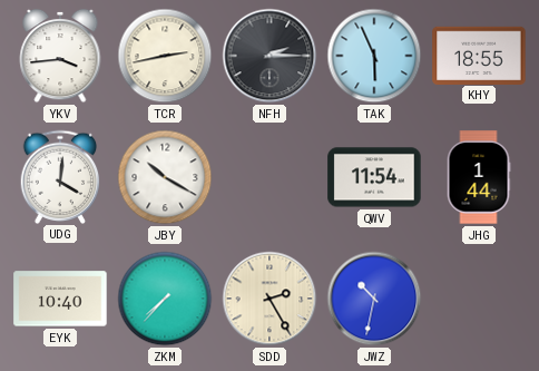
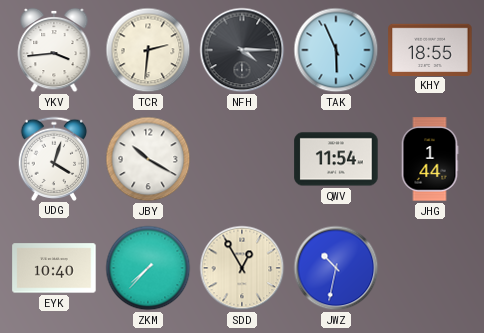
TCR: 2:43 -> 2:31 (148, 50)
NFH: 2:15 -> 4:15 (242, 50)
UDG: 4:01 -> 4:03 (54, 158)
SDD: 2:25 -> 12:55 (242, 268)
